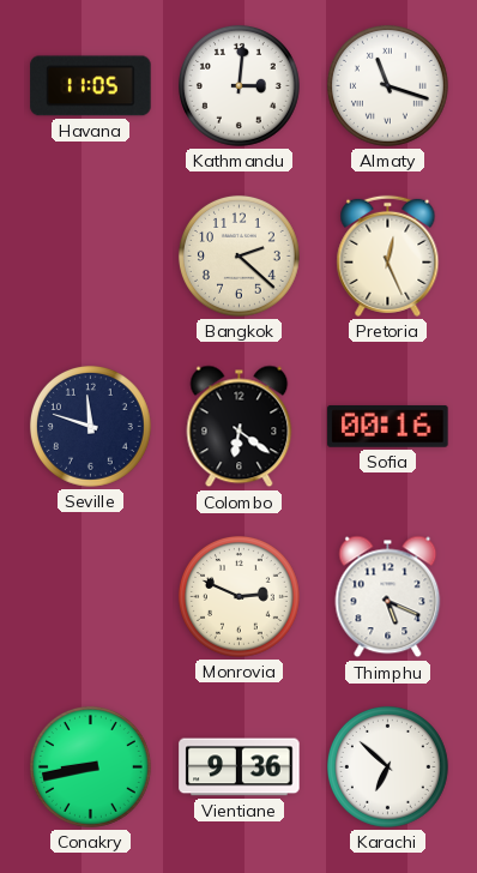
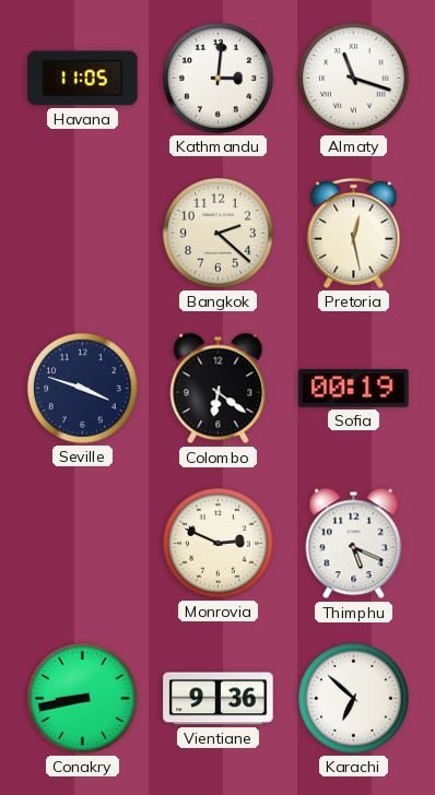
Pretoria: 12:26 -> 12:28 (354, 233)
Seville: 11:48 -> 3:48 (82, 388)
Sofia: 00:16 -> 00:19 (354, 389)
